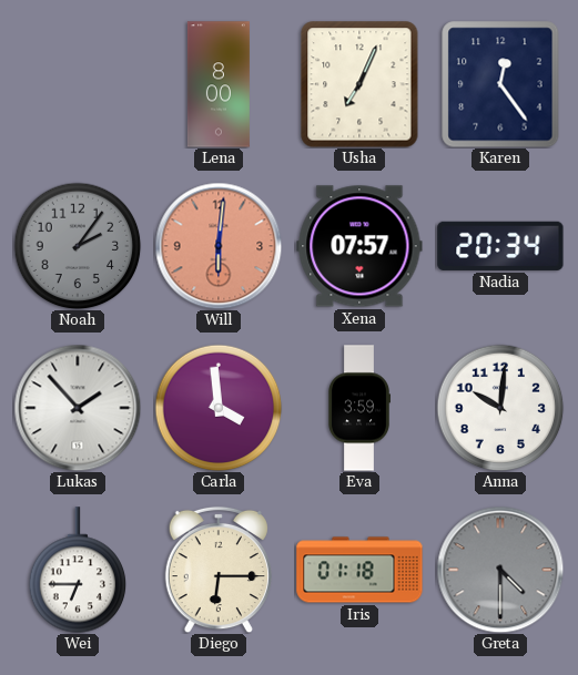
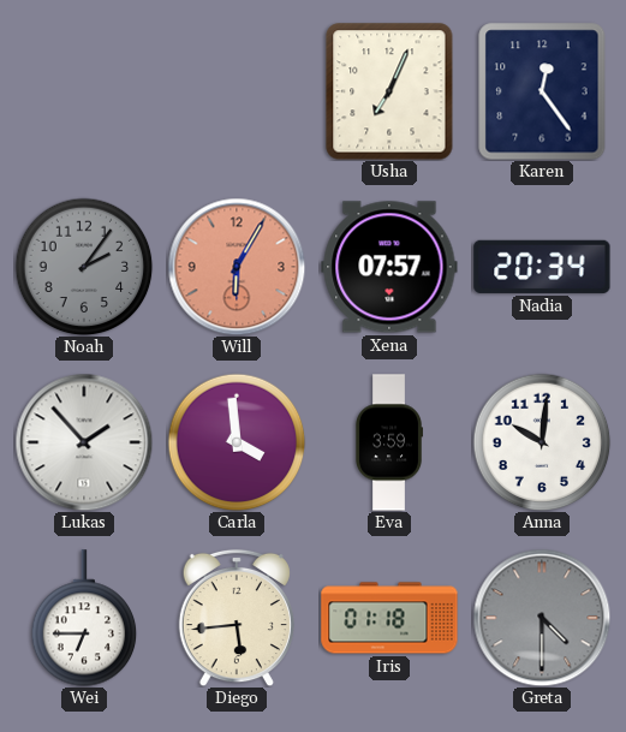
Lena: 8:00 -> none (219, 84)
Will: 6:01 -> 6:05 (237, 267)
Diego: 6:15 -> 5:44 (237, 618)
